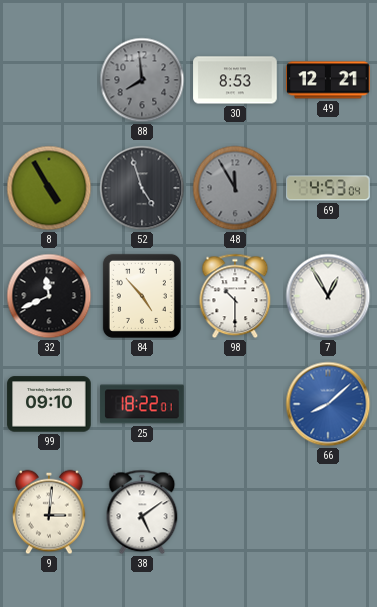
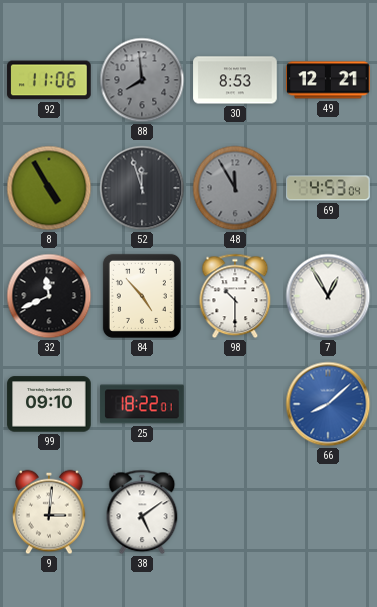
92: none -> 11:06 (49, 80)
52: 4:57 -> 11:57 (142, 188)
